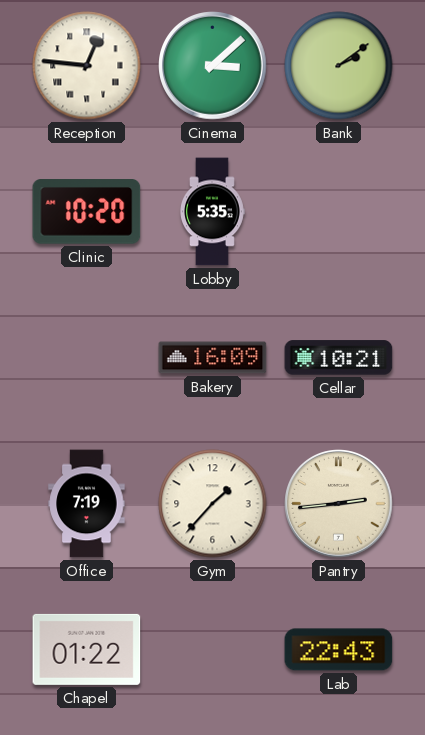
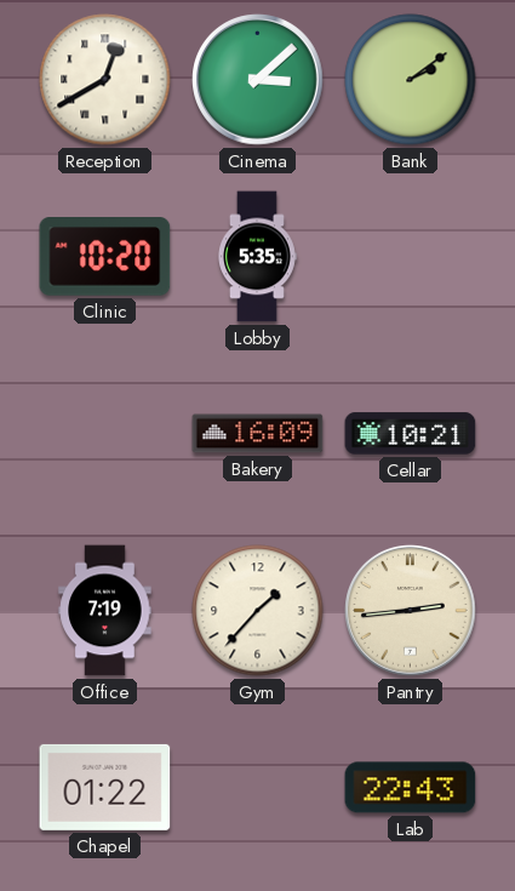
Reception: 12:46 -> 12:40 (105, 80)
